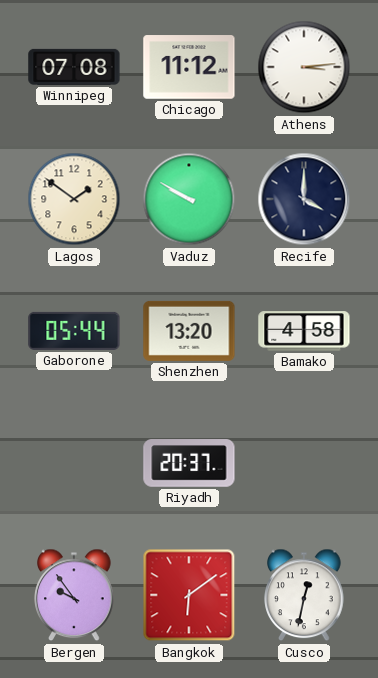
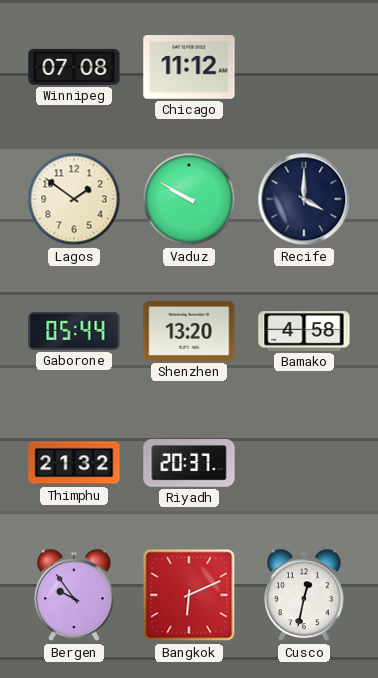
Athens: 3:14 -> none (304, 67)
Thimphu: none -> 21:32 (74, 463)
Bangkok: 6:09 -> 6:11 (189, 595)
